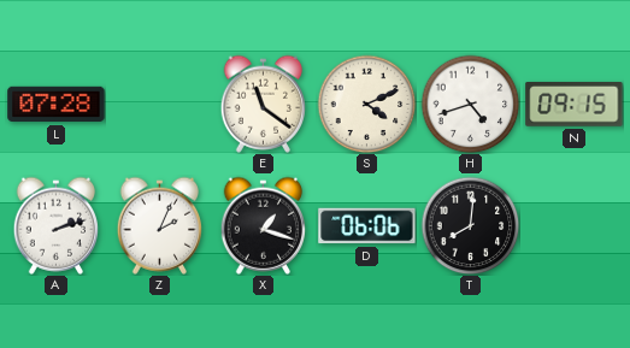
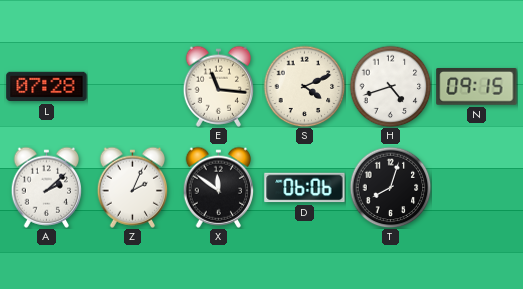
E: 11:21 -> 11:16 (218, 86)
A: 2:12 -> 2:08 (46, 187)
X: 1:18 -> 11:51 (218, 187)
T: 8:01 -> 8:03 (390, 187)
